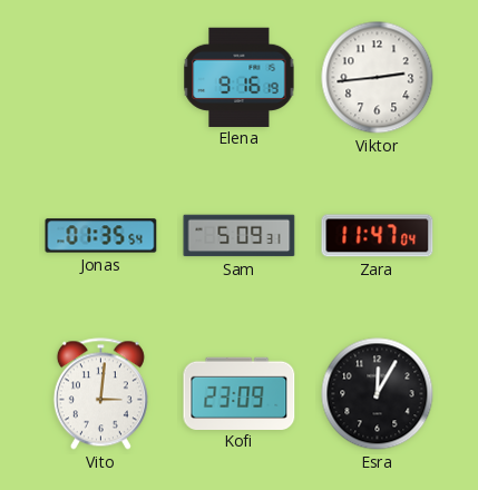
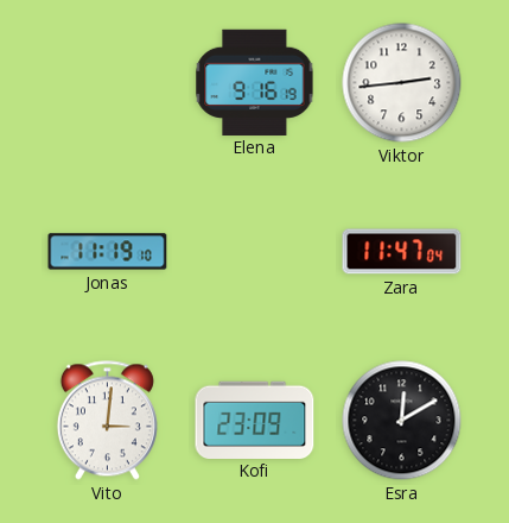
Jonas: 01:35 -> 11:19 (108, 252)
Sam: 5:09 -> none (240, 236)
Esra: 12:05 -> 12:10 (402, 421)
